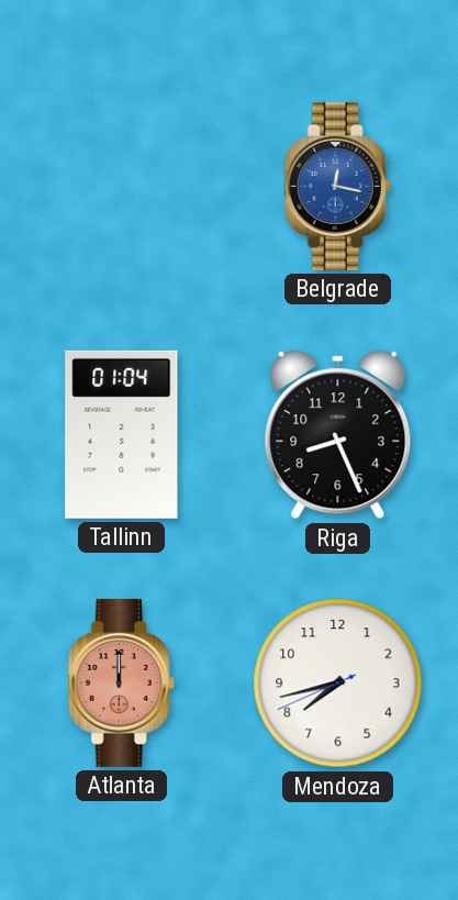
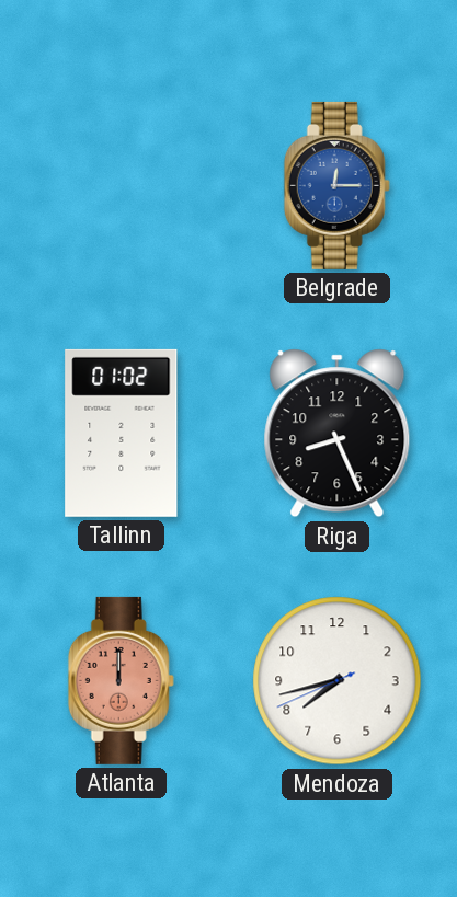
Belgrade: 12:17 -> 12:15 (336, 185)
Tallinn: 01:04 -> 01:02 (122, 433)
